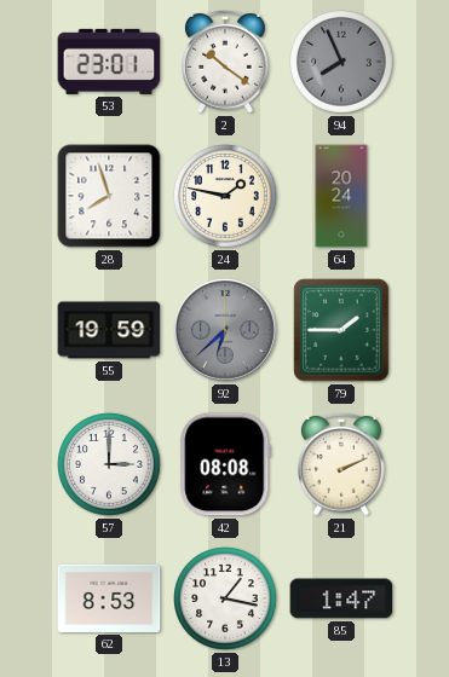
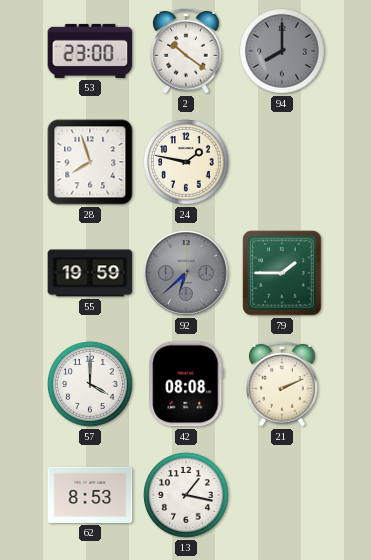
53: 23:01 -> 23:00 (90, 51)
94: 7:56 -> 8:00 (282, 51)
64: 20:24 -> none (341, 196)
57: 3:00 -> 4:00 (90, 384)
85: 1:47 -> none (341, 598)
